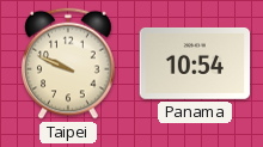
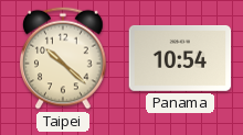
Taipei: 9:49 -> 10:22 (63, 58)
